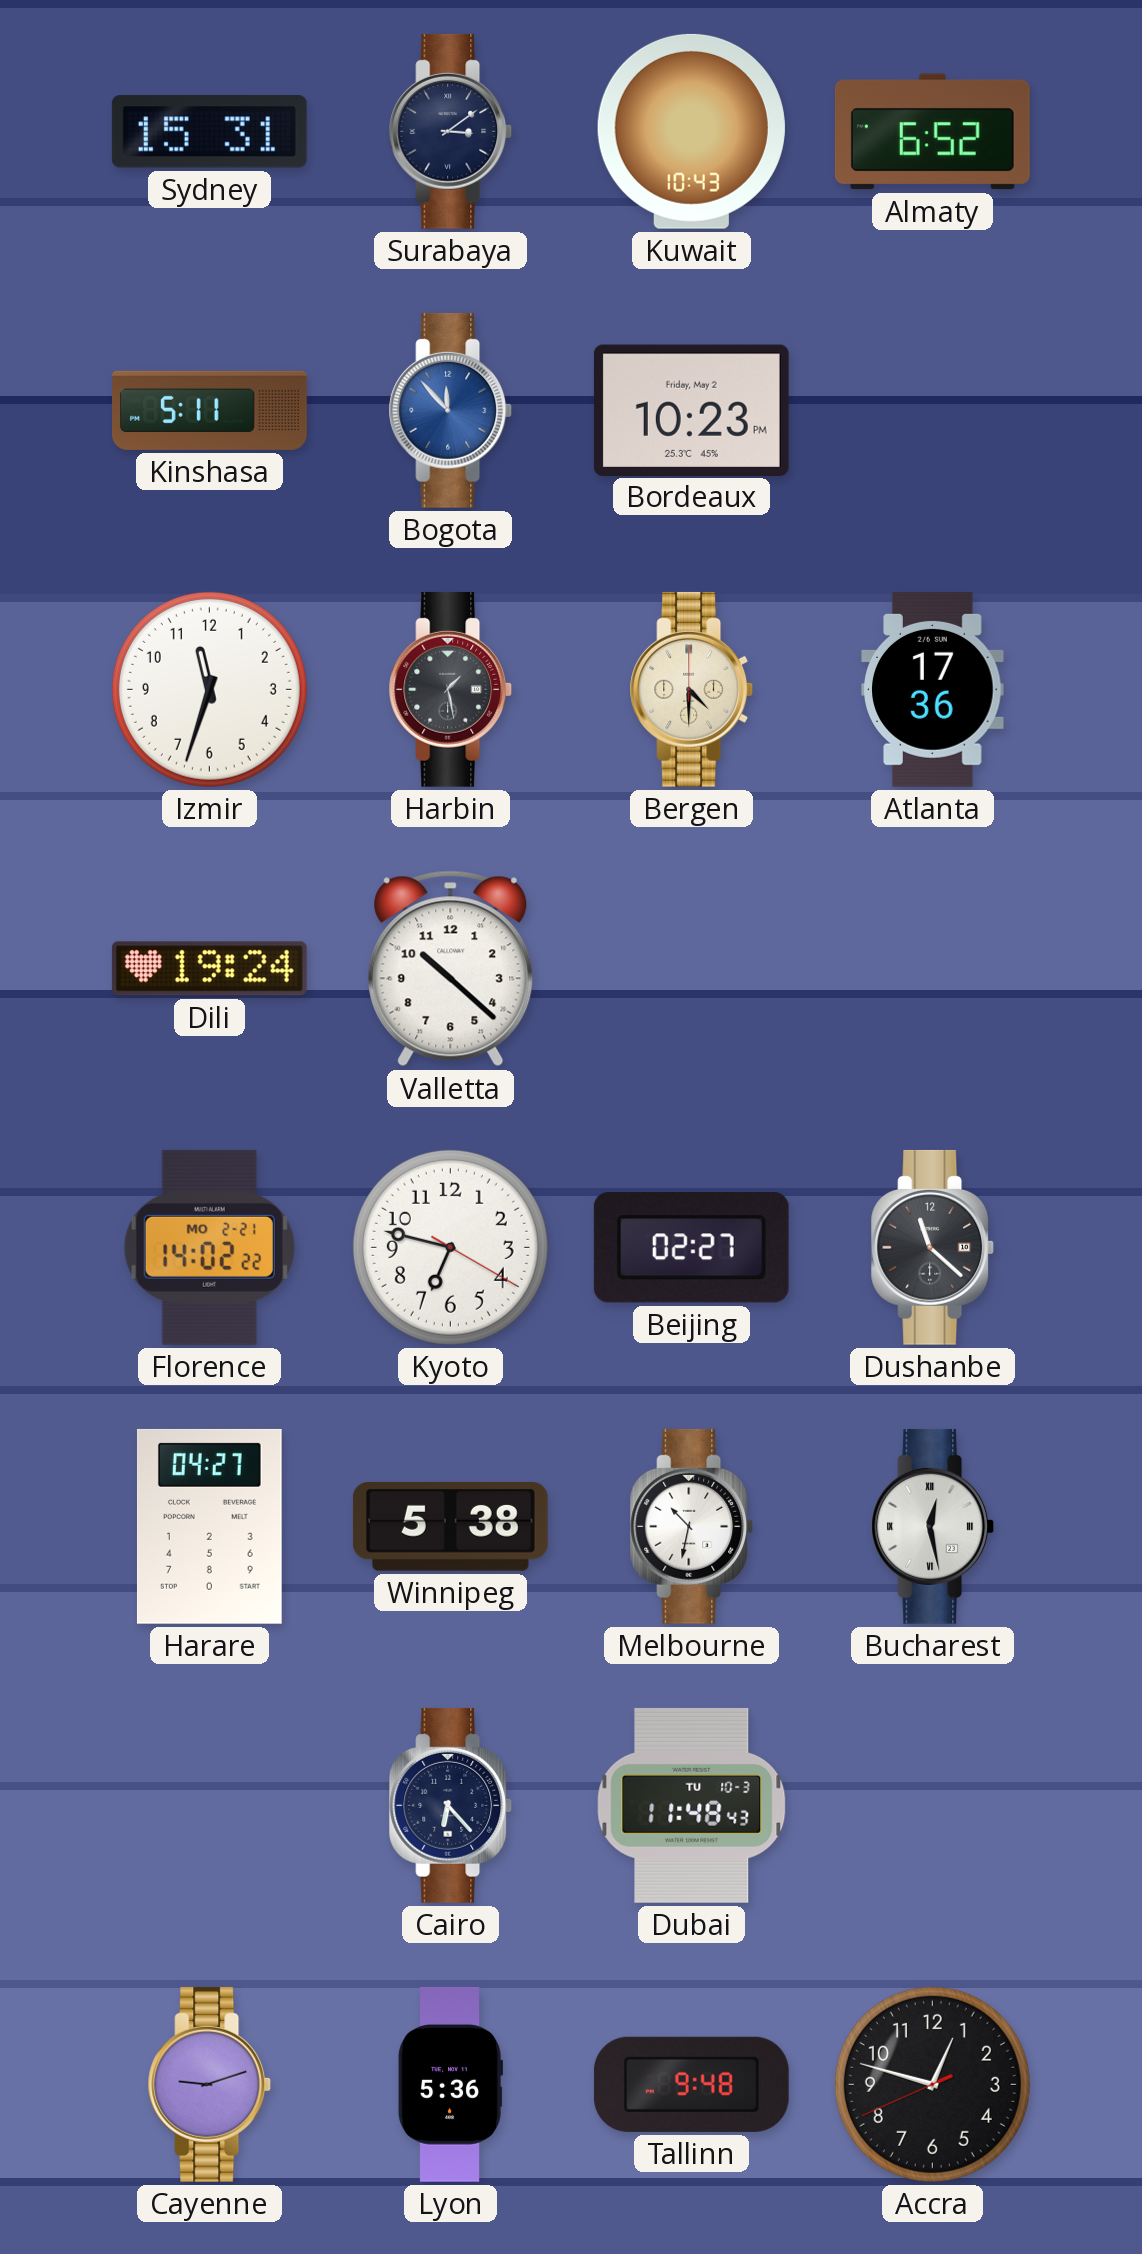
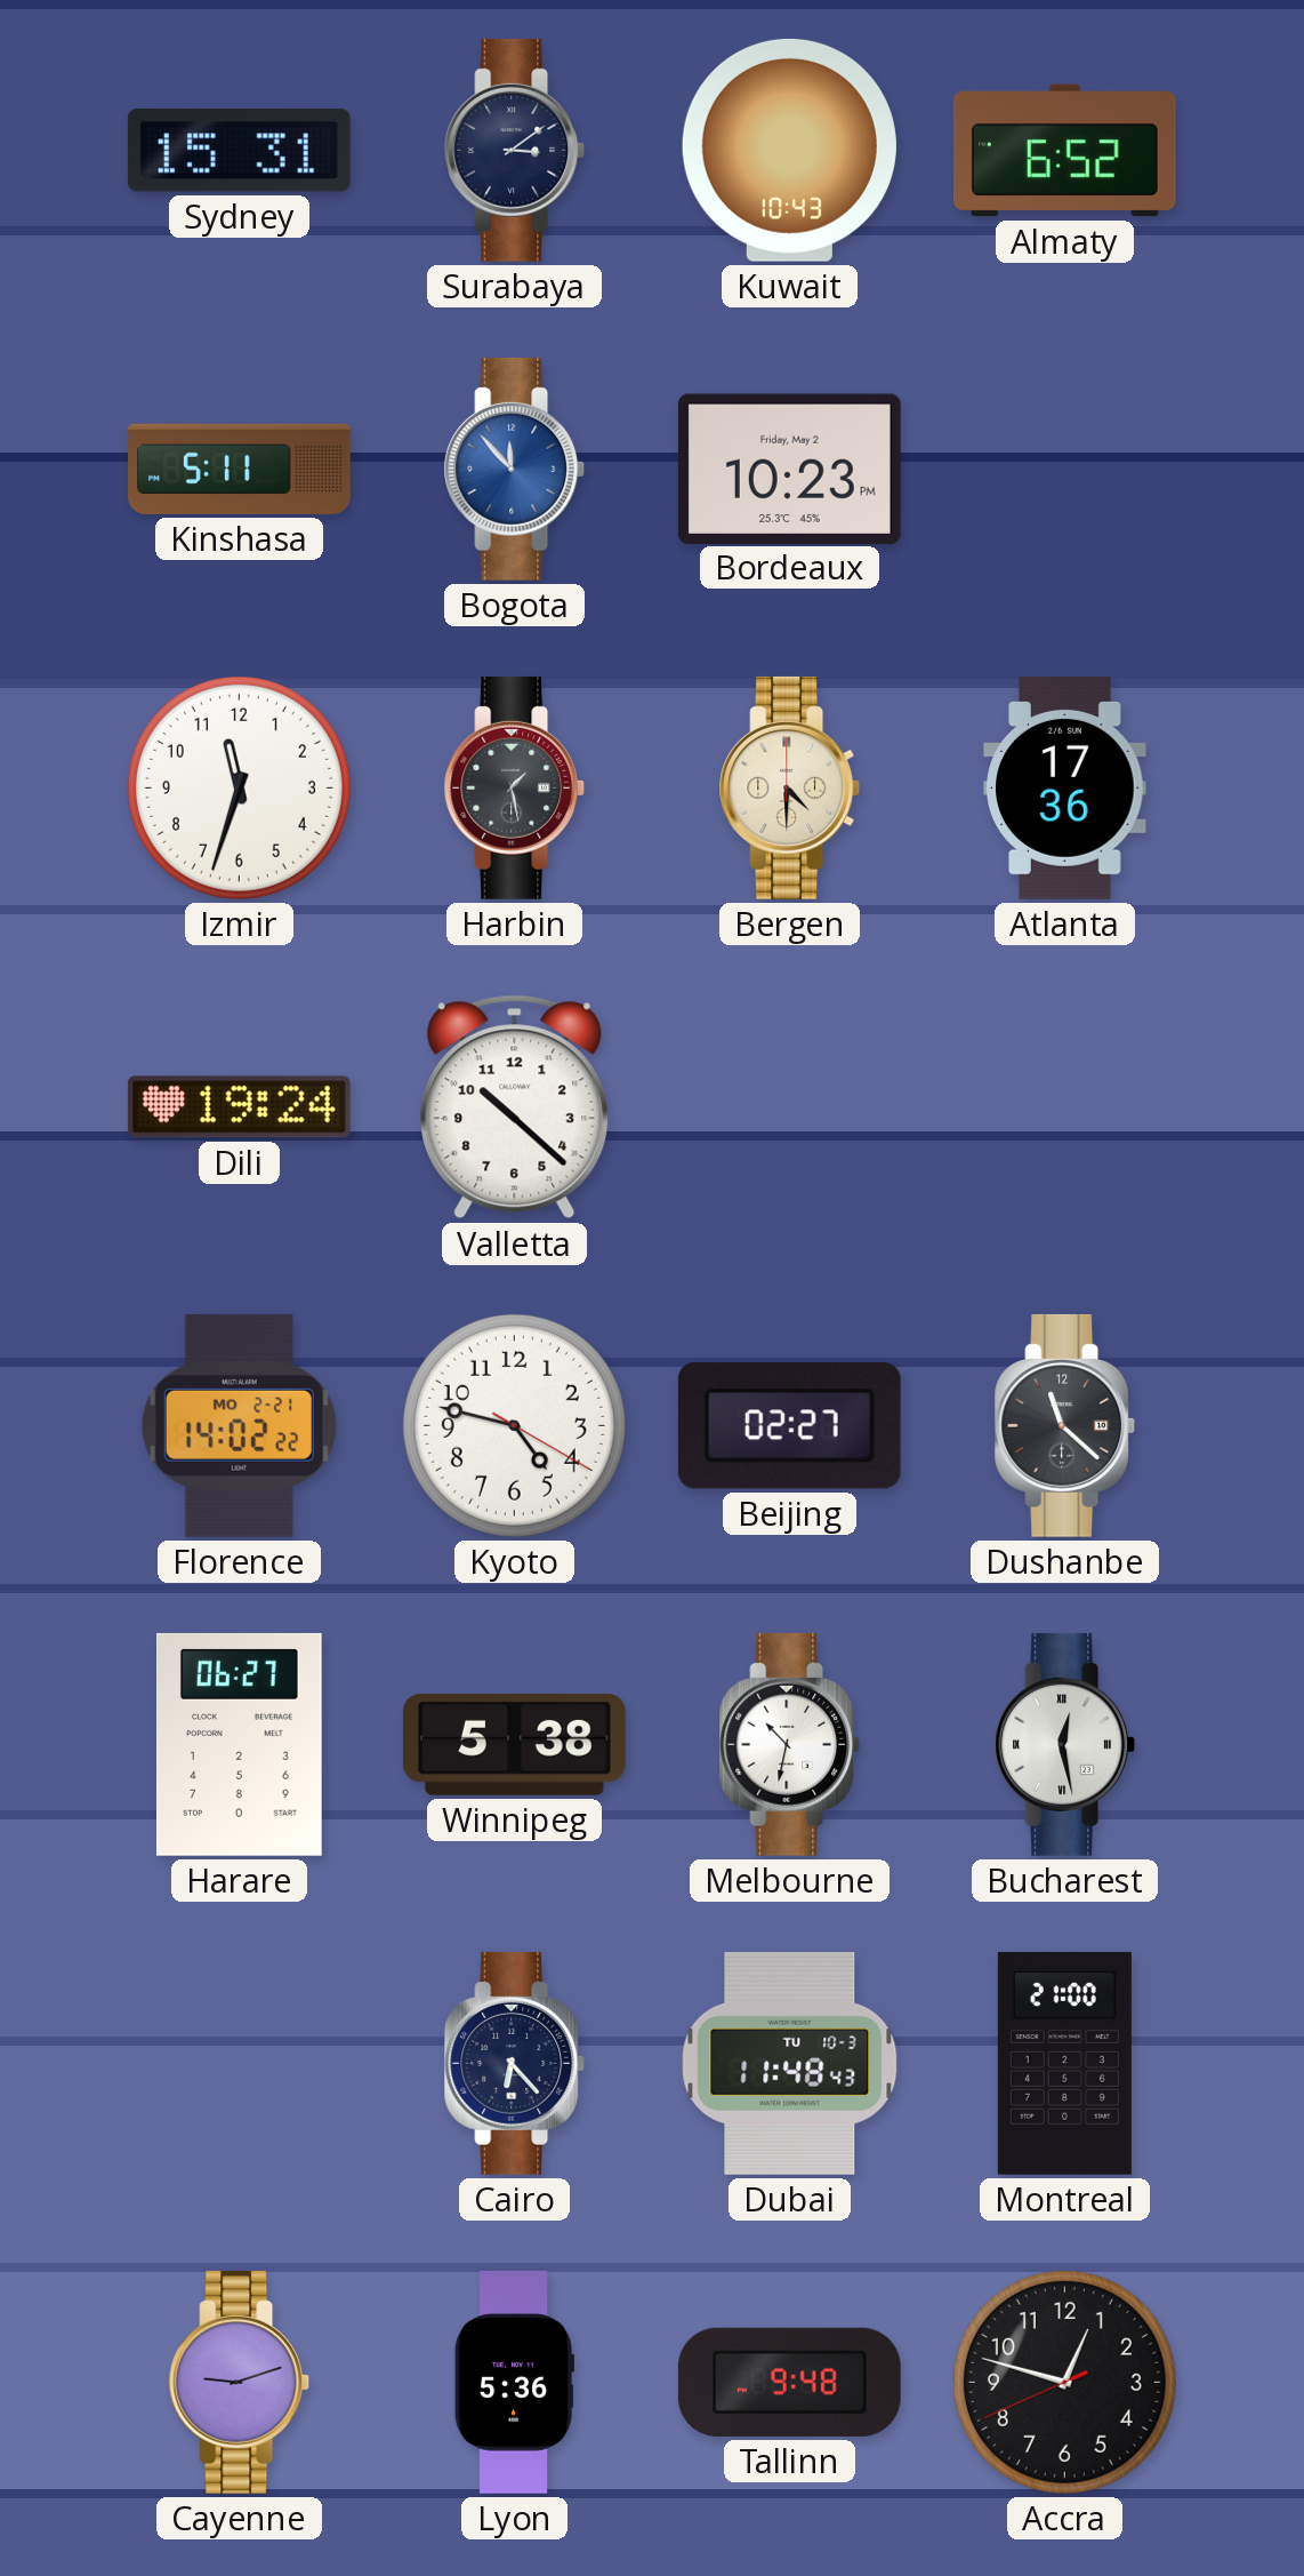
Kyoto: 6:47 -> 4:47 (514, 1425)
Harare: 04:27 -> 06:27 (239, 1744)
Montreal: none -> 21:00 (1064, 2063)
